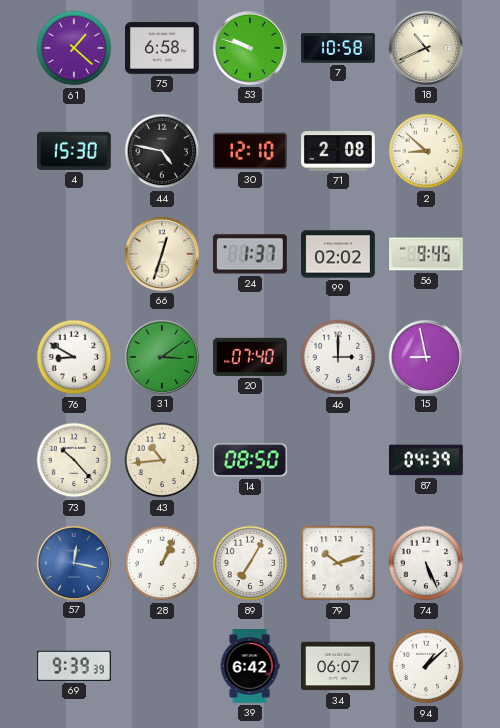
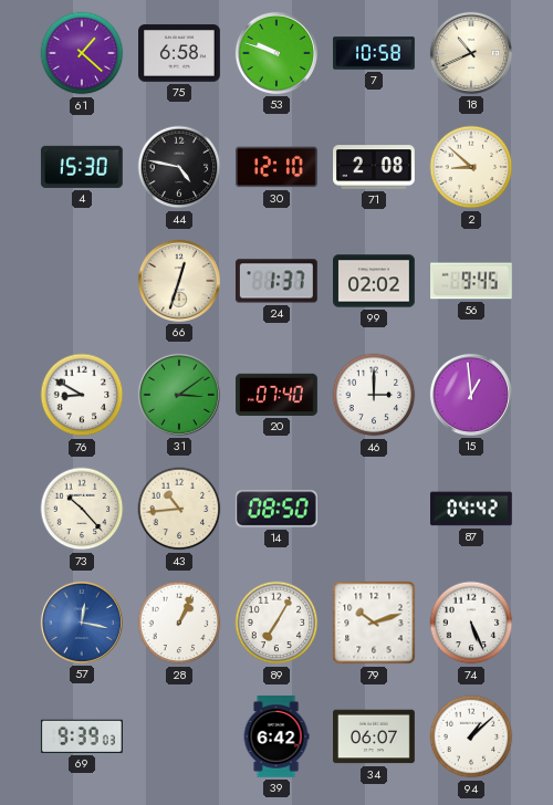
15: 8:58 -> 12:59 (471, 395)
87: 04:39 -> 04:42 (472, 509)
69: 9:39:39 -> 9:39:03 (82, 736)
